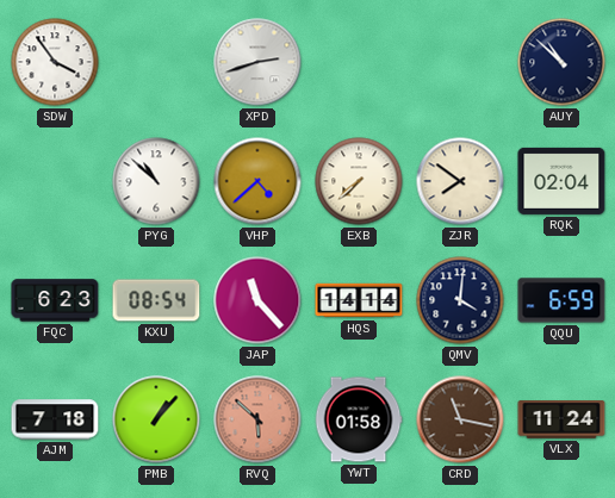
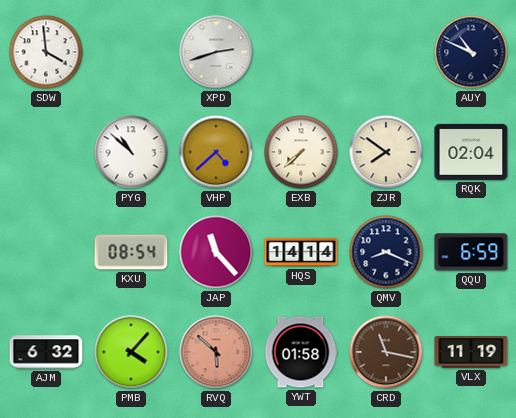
SDW: 3:54 -> 3:59 (46, 52)
AUY: 10:52 -> 10:49 (471, 52)
FQC: 6:23 -> none (55, 300)
QMV: 4:01 -> 8:19 (386, 252)
AJM: 7:18 -> 6:32 (46, 352)
PMB: 1:07 -> 4:07 (131, 352)
VLX: 11:24 -> 11:19 (471, 352)
